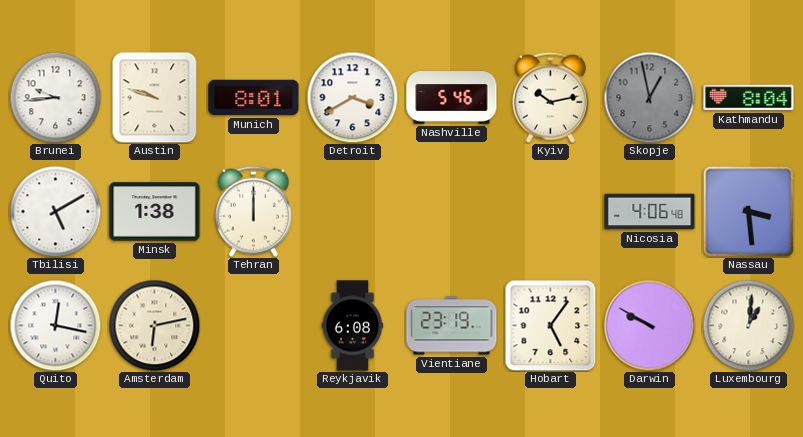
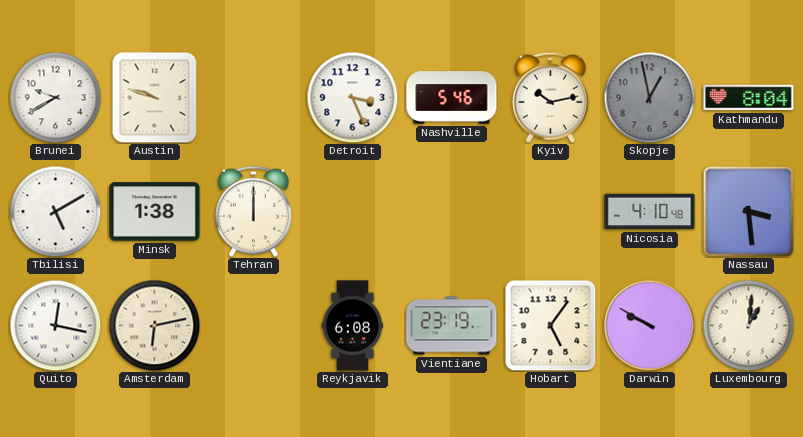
Brunei: 9:44 -> 9:40 (55, 97)
Munich: 8:01 -> none (254, 98)
Detroit: 3:40 -> 3:26 (352, 97)
Nicosia: 4:06 -> 4:10 (650, 212)
